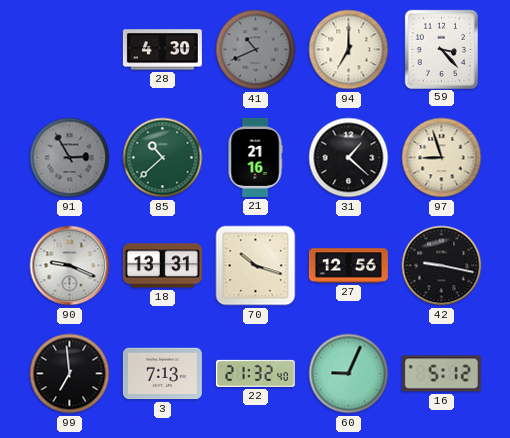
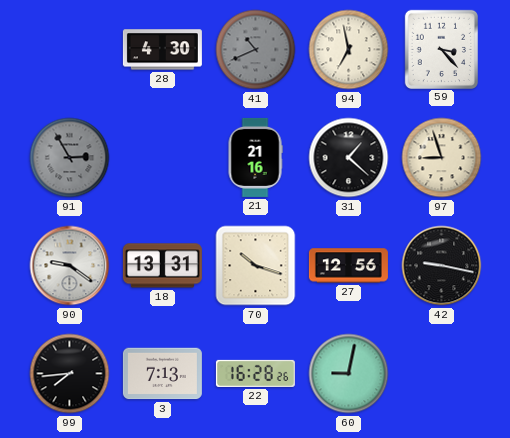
94: 7:00 -> 6:58 (349, 50)
85: 10:38 -> none (163, 158)
90: 9:19 -> 9:21 (70, 266)
99: 6:59 -> 7:44 (70, 374)
22: 21:32 -> 16:28 (255, 373)
60: 9:04 -> 9:02 (349, 374)
16: 5:12 -> none (441, 374)
